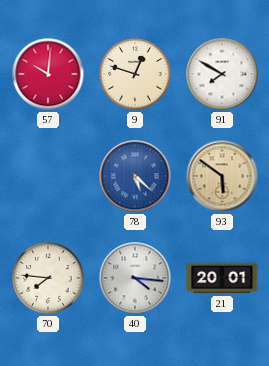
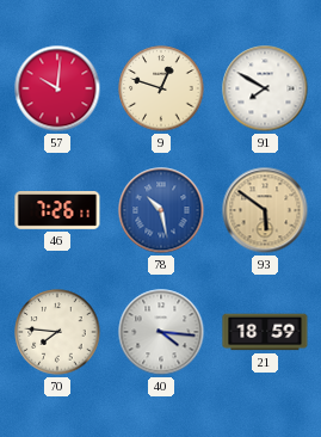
46: none -> 7:26 (57, 211)
78: 5:22 -> 10:28 (161, 210)
21: 20:01 -> 18:59 (265, 332)
